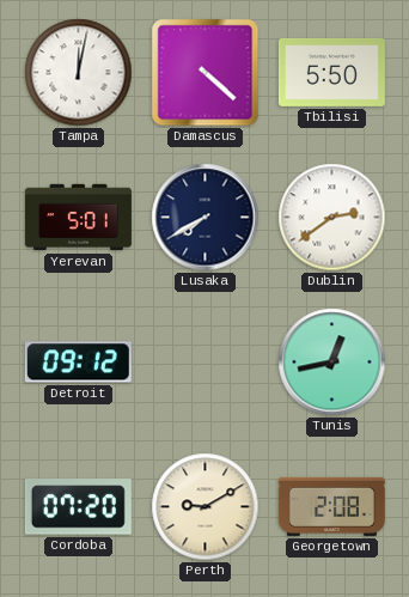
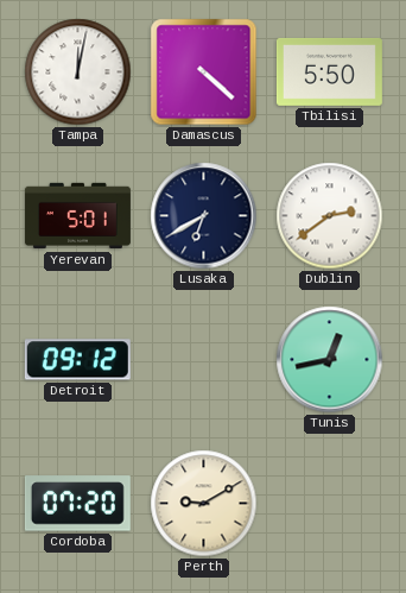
Lusaka: 7:40 -> 6:40 (204, 216)
Georgetown: 2:08 -> none (331, 506)
